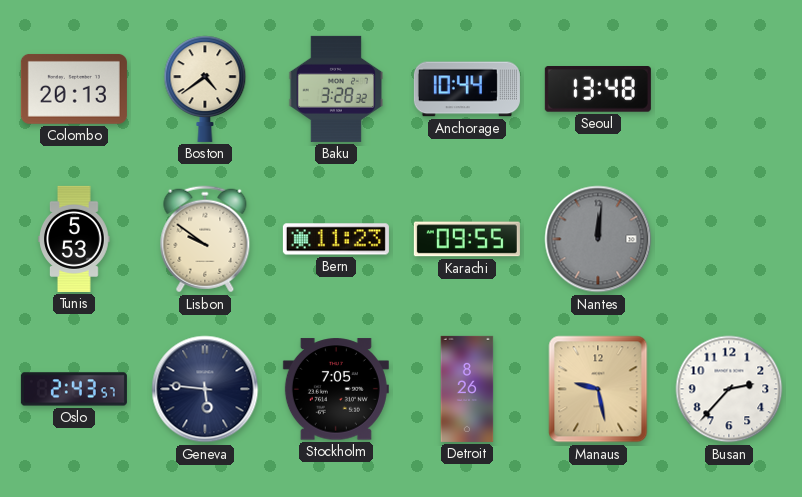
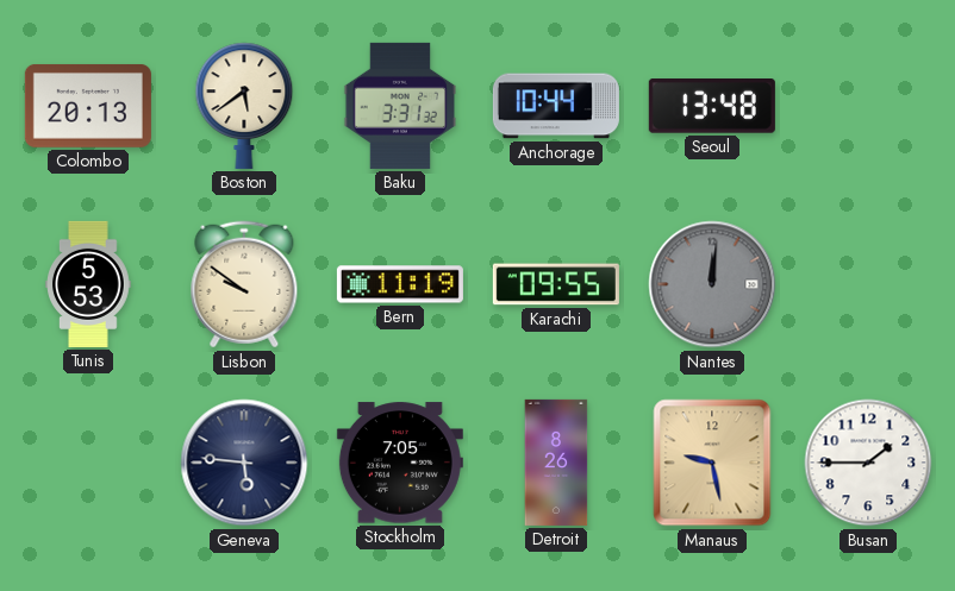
Boston: 4:39 -> 5:39 (244, 106)
Baku: 3:28 -> 3:31 (399, 106)
Bern: 11:23 -> 11:19 (400, 284)
Oslo: 2:43 -> none (74, 389)
Busan: 2:37 -> 1:45 (868, 463)
